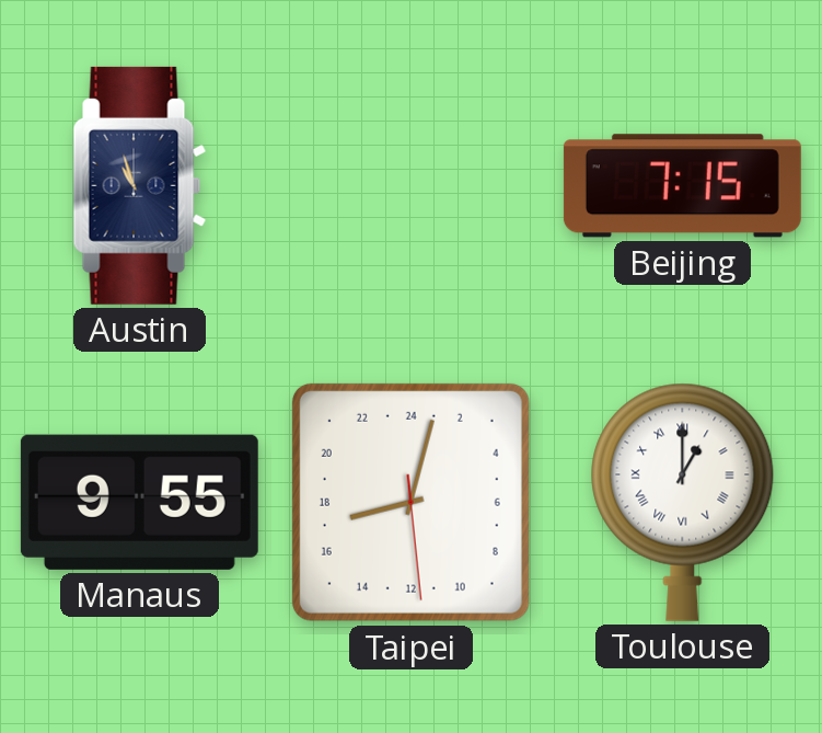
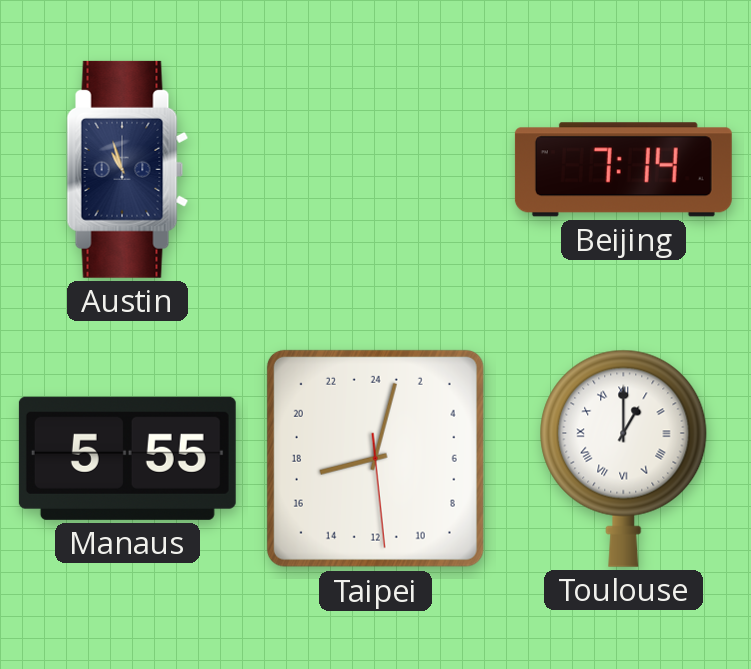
Beijing: 7:15 -> 7:14 (623, 170)
Manaus: 9:55 -> 5:55 (127, 458)
